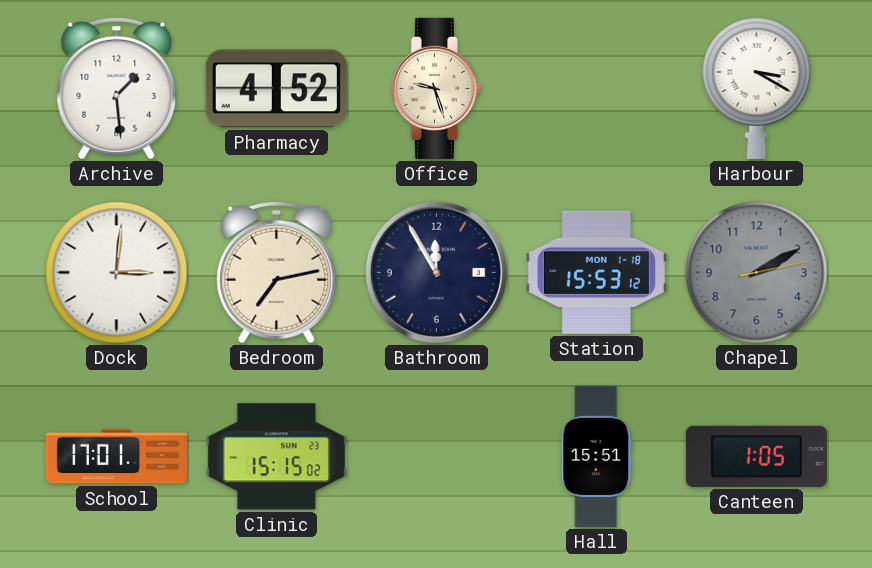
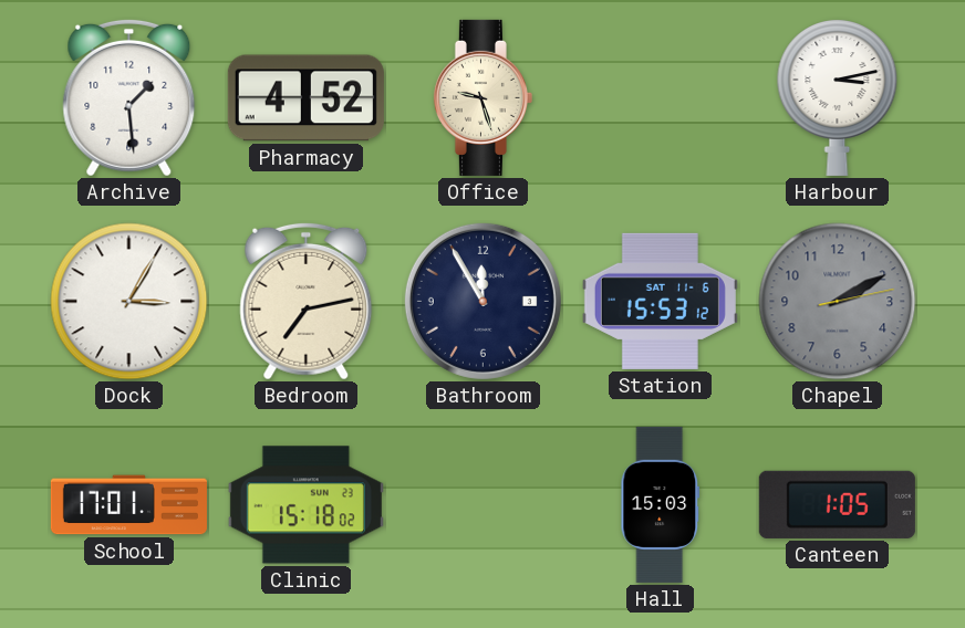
Harbour: 3:20 -> 3:13 (838, 97)
Dock: 3:01 -> 3:05 (129, 302)
Station date: MON 1-18 -> SAT 11-6 (660, 301)
Clinic: 15:15 -> 15:18 (305, 505)
Hall: 15:51 -> 15:03 (661, 504)
